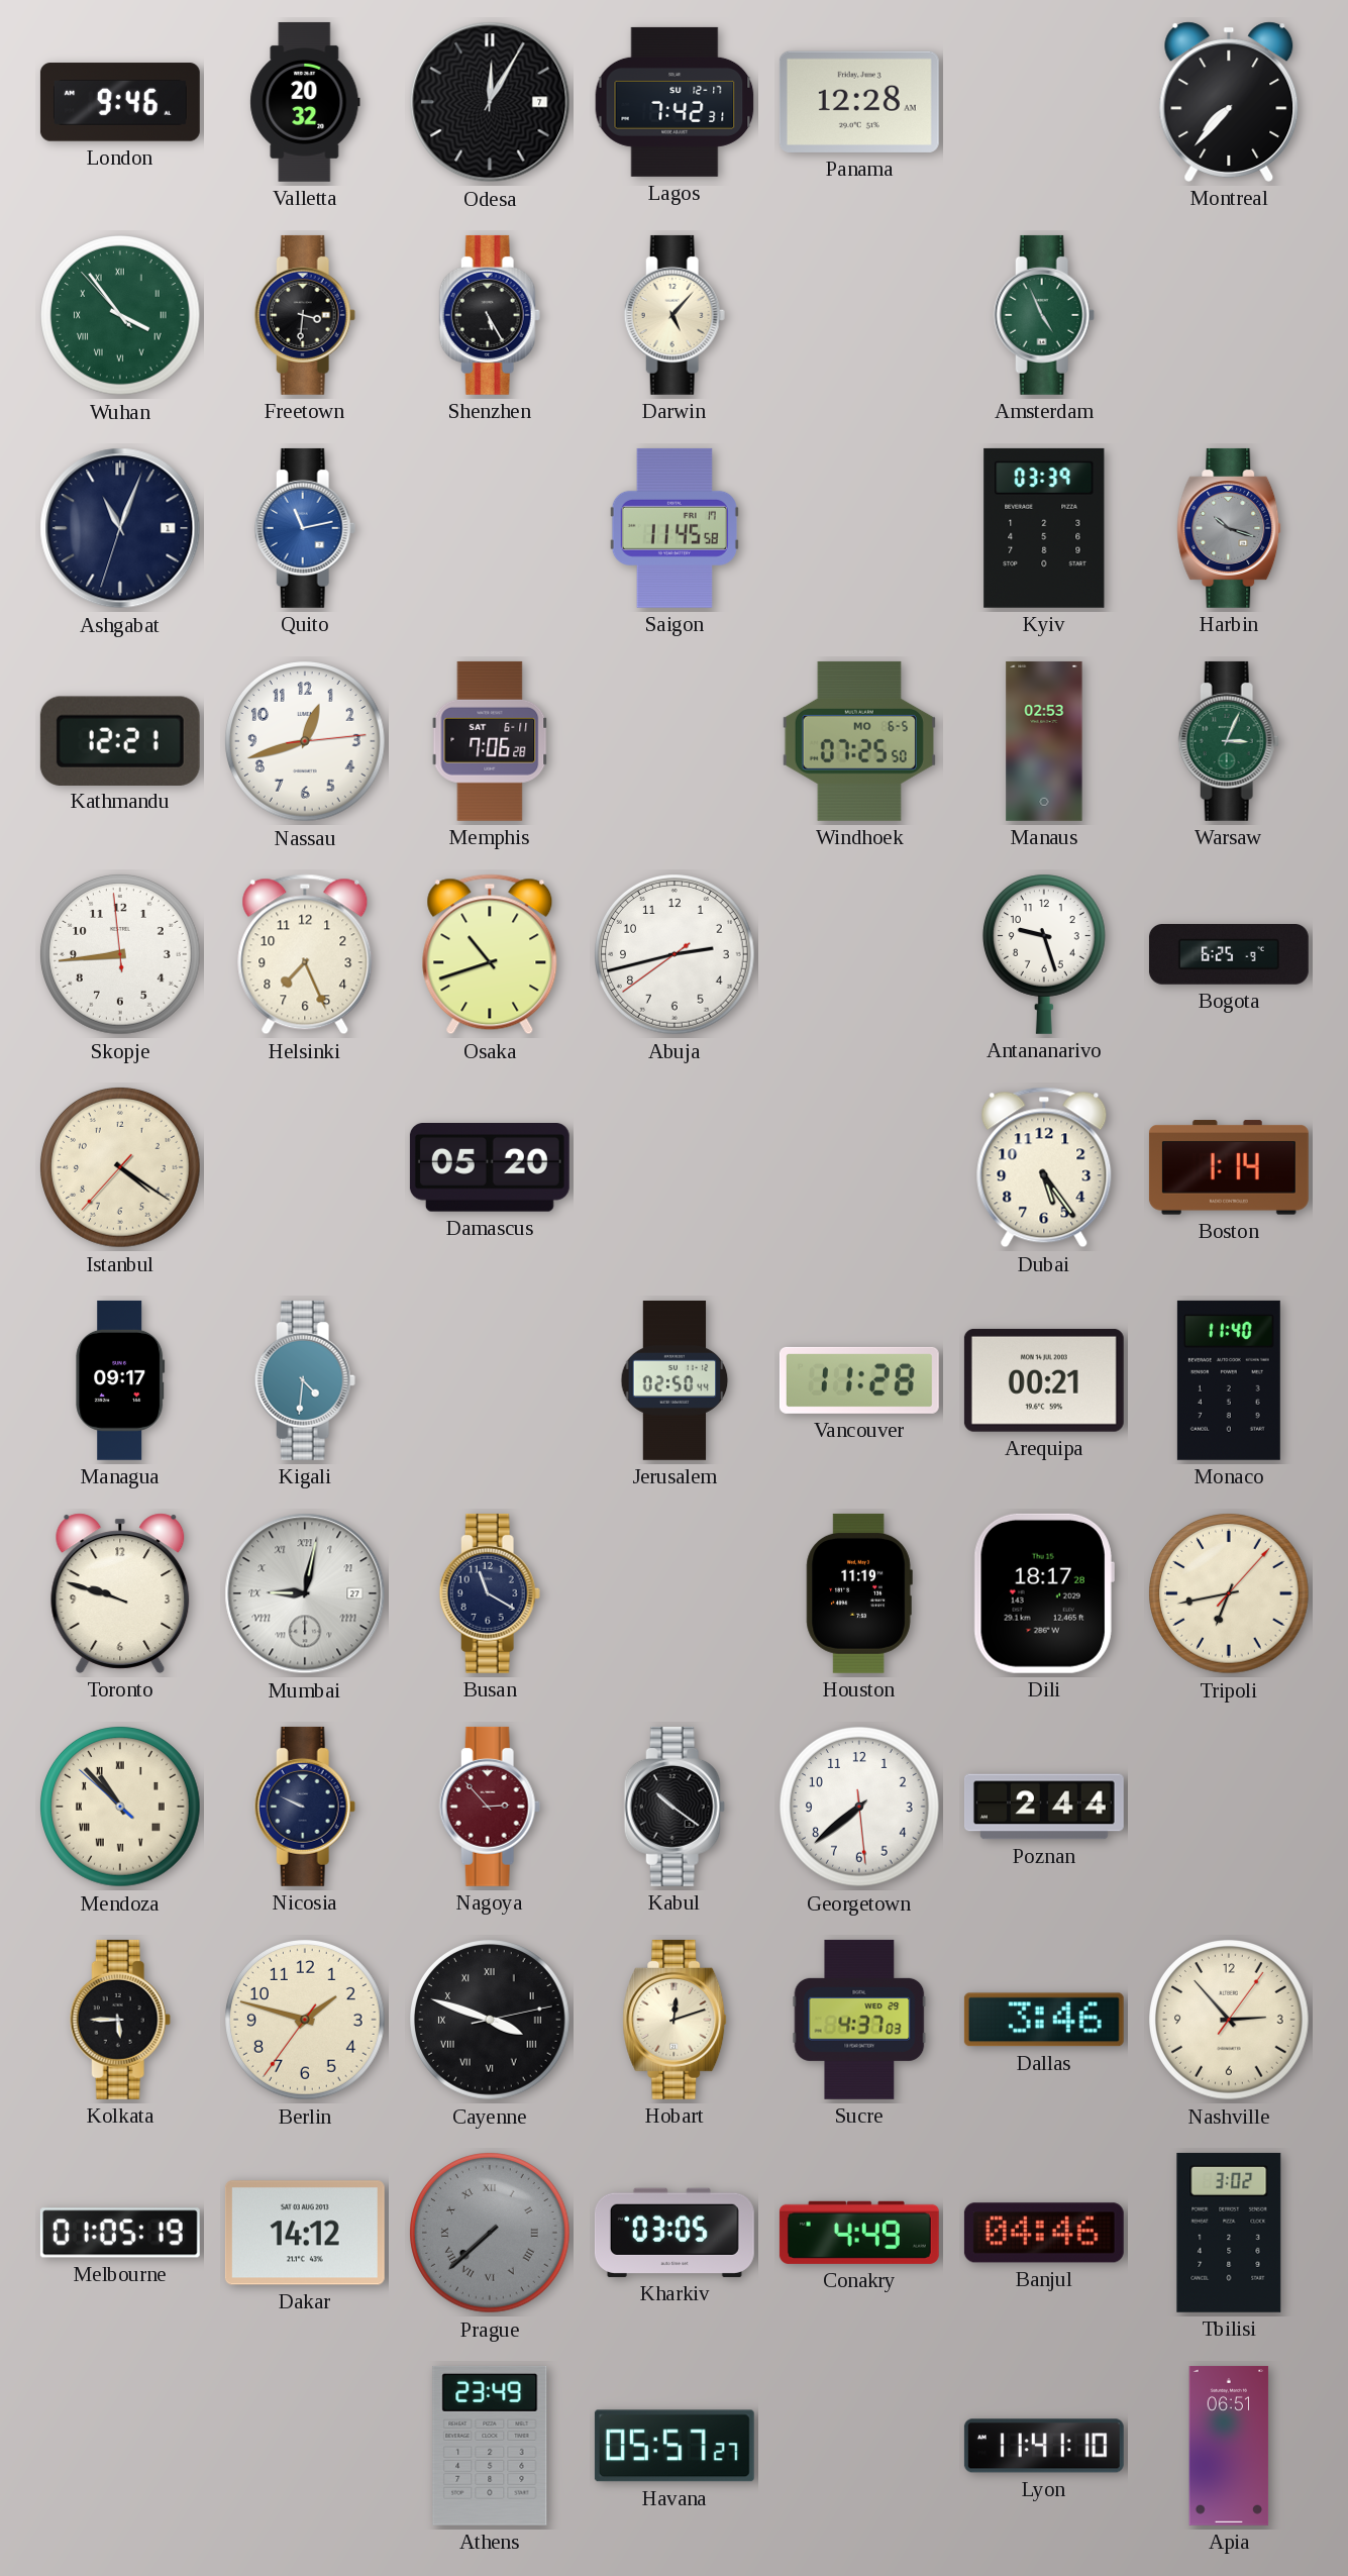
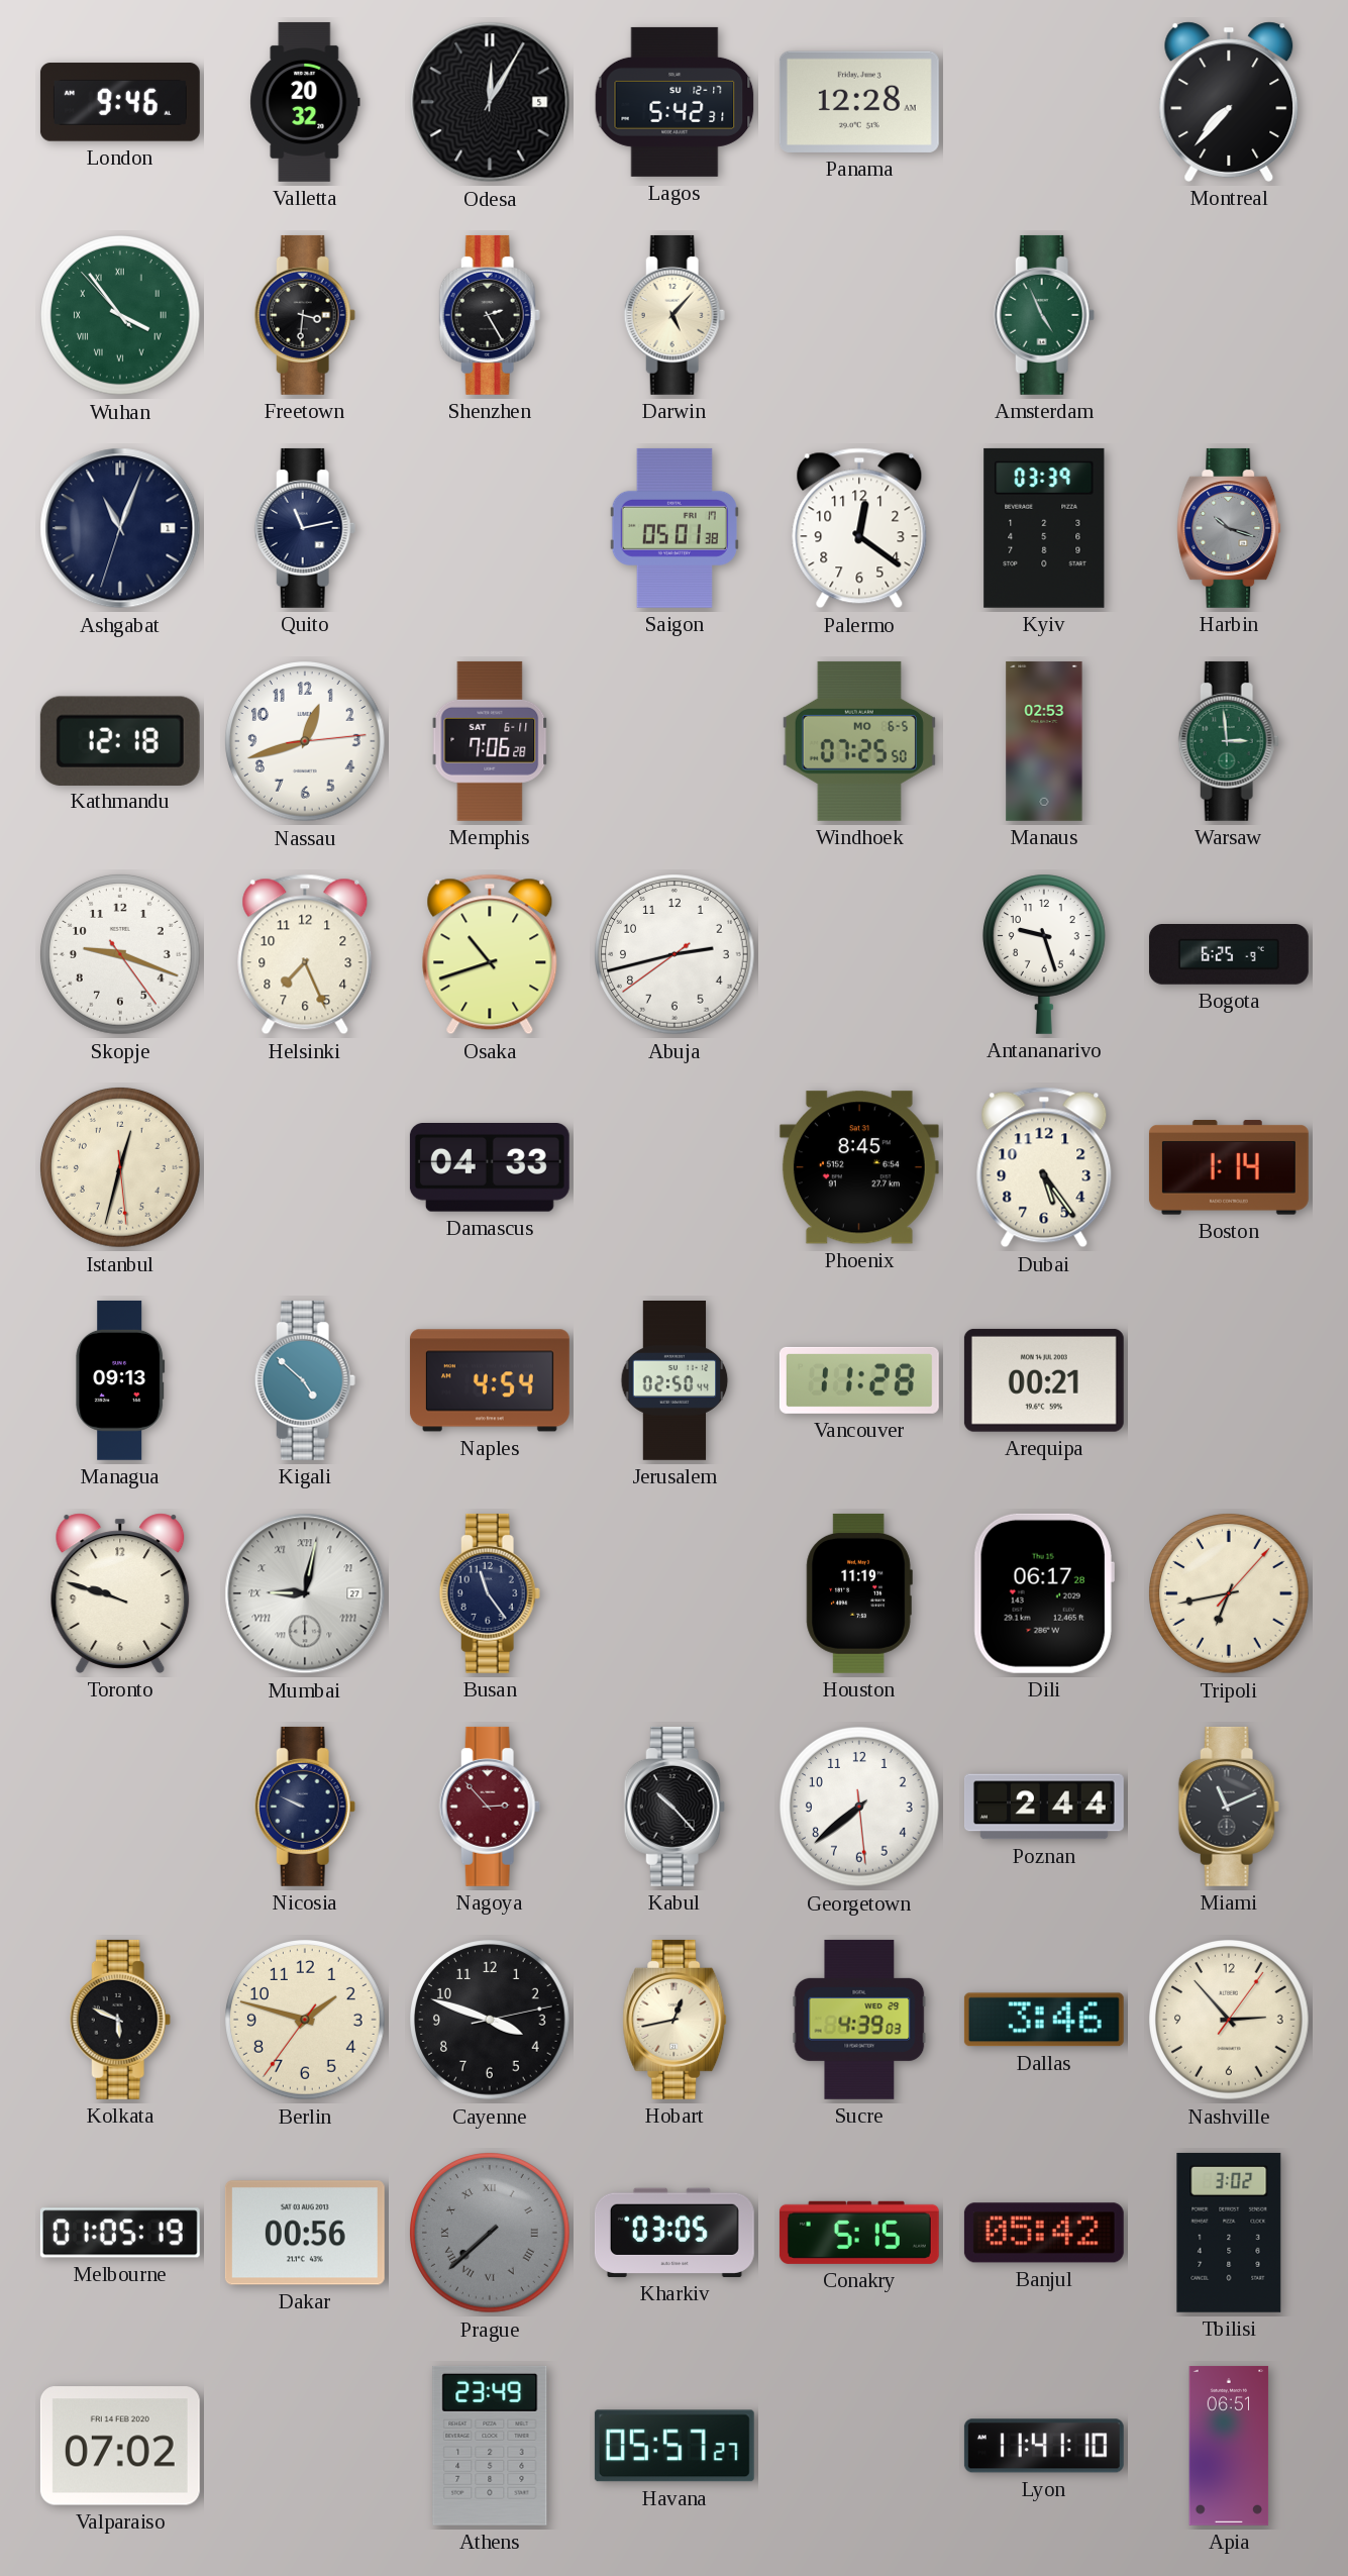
Odesa date: 7 -> 5 (490, 102)
Lagos: 7:42 -> 5:42 (675, 102)
Shenzhen: 5:25 -> 2:25 (490, 315)
Quito dial: blue -> navy (305, 528)
Saigon: 11:45 -> 05:01 (675, 528)
Palermo: none -> 12:21 (859, 528)
Kathmandu: 12:21 -> 12:18 (120, 740)
Warsaw: 3:04 -> 2:59 (1229, 741)
Skopje: 8:43 -> 9:18 (121, 955)
Istanbul: 4:20 -> 12:32 (121, 1168)
Damascus: 05:20 -> 04:33 (490, 1168)
Phoenix: none -> 8:45 (859, 1167)
Managua: 09:17 -> 09:13 (120, 1380)
Kigali: 4:31 -> 4:52 (305, 1380)
Naples: none -> 4:54 (490, 1380)
Monaco: 11:40 -> none (1229, 1380)
Busan: 11:20 -> 11:24 (490, 1593)
Dili: 18:17 -> 06:17 (1044, 1593)
Mendoza: 10:52 -> none (121, 1808)
Kabul: 10:21 -> 10:23 (675, 1807)
Miami: none -> 11:11 (1229, 1807)
Kolkata: 5:45 -> 5:49 (120, 2020)
Cayenne numerals: Roman -> Arabic (491, 2021)
Hobart: 12:12 -> 12:43 (675, 2020)
Sucre: 4:37 -> 4:39 (859, 2020)
Dakar: 14:12 -> 00:56 (305, 2233)
Conakry: 4:49 -> 5:15 (859, 2233)
Banjul: 04:46 -> 05:42 (1044, 2233)
Valparaiso: none -> 07:02 (120, 2446)
